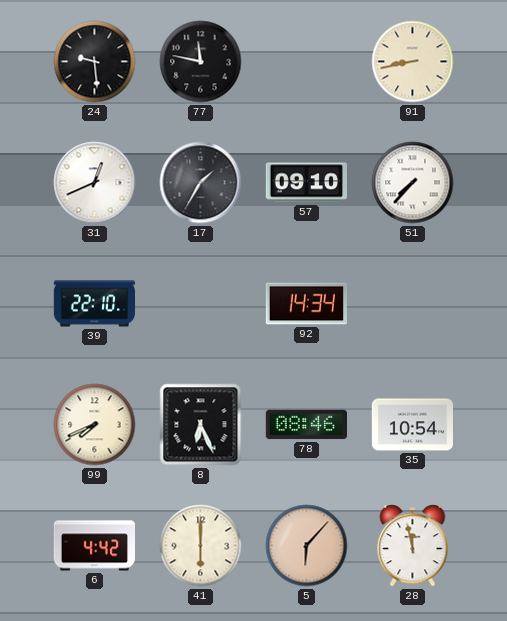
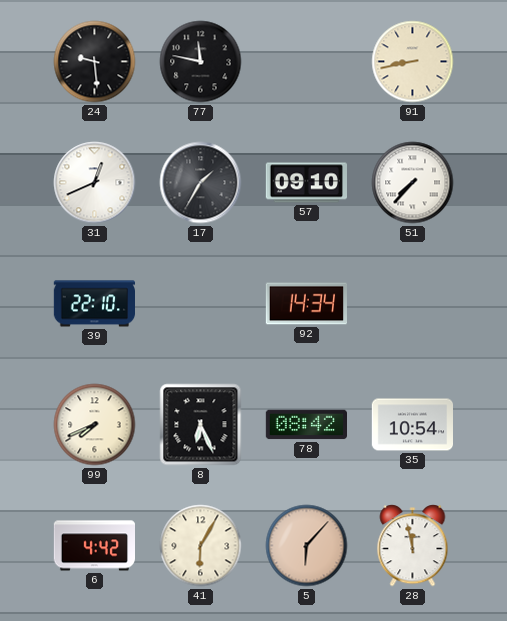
78: 08:46 -> 08:42 (306, 425)
41: 6:00 -> 6:05 (201, 546)
